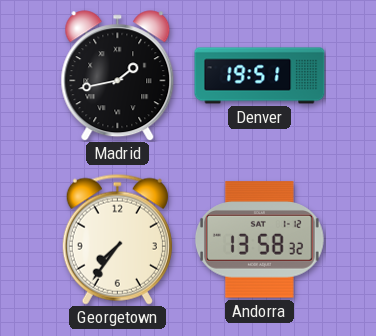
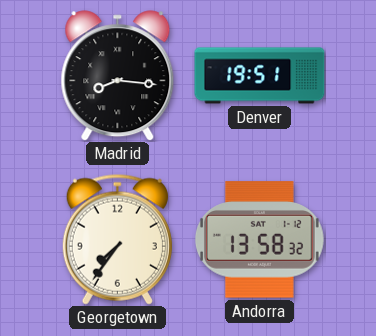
Madrid: 1:43 -> 8:16 (118, 76)
